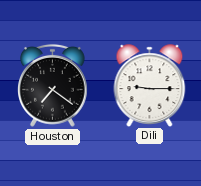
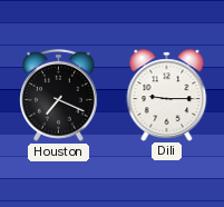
Houston: 7:21 -> 7:19 (59, 95)
